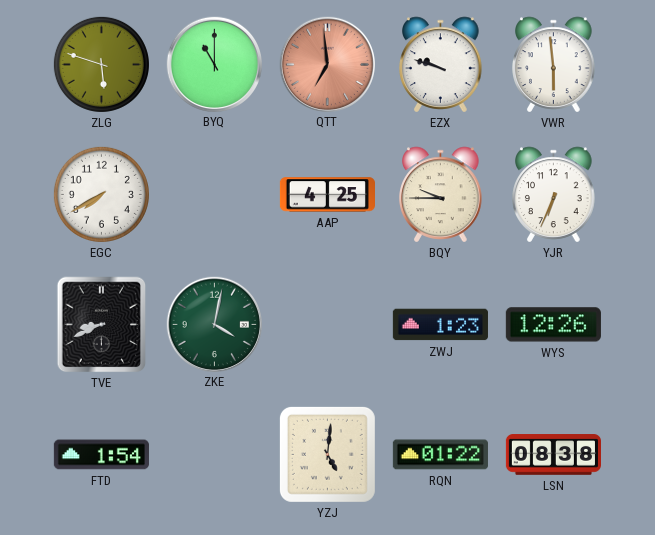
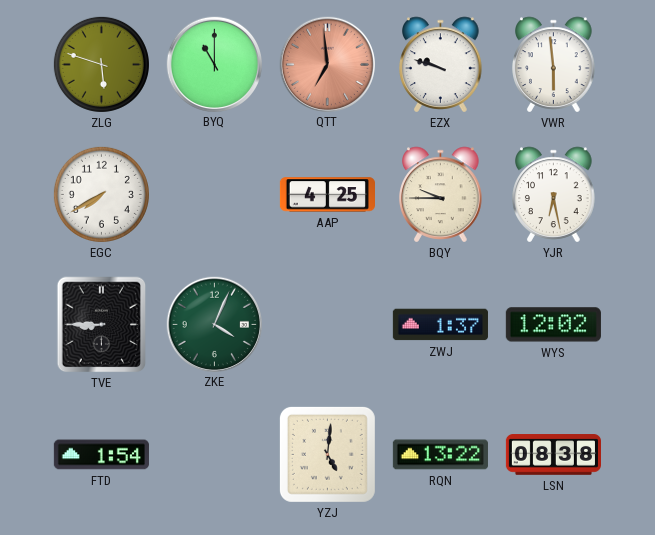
YJR: 6:34 -> 6:28 (554, 195)
TVE: 8:41 -> 8:45 (102, 325)
ZKE: 4:02 -> 4:04 (214, 324)
ZWJ: 1:23 -> 1:37 (440, 325)
WYS: 12:26 -> 12:02 (553, 325)
RQN: 01:22 -> 13:22 (440, 455)
